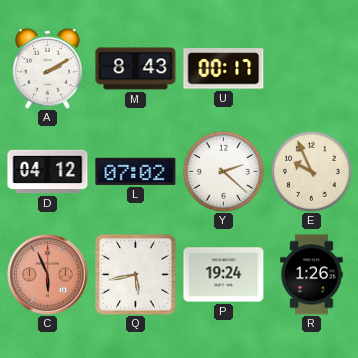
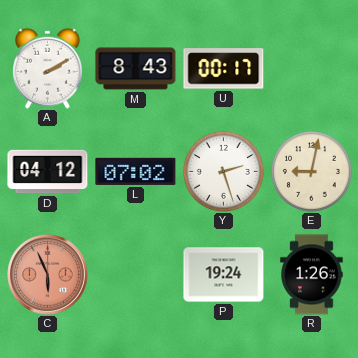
Y: 2:22 -> 2:27 (223, 171)
E: 9:56 -> 9:02 (311, 171)
Q: 5:43 -> none (136, 275)
